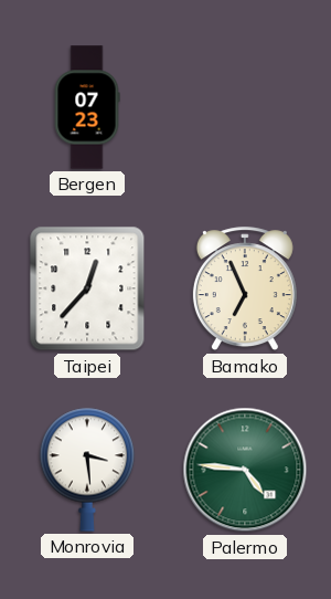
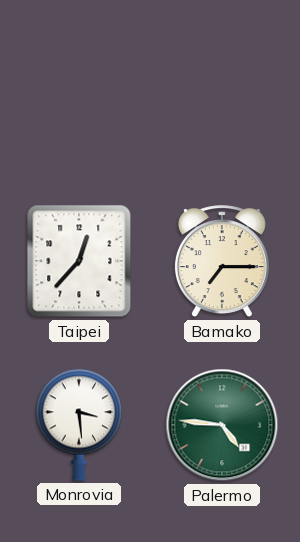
Bergen: 07:23 -> none (87, 107)
Bamako: 6:56 -> 7:15 (222, 262)
